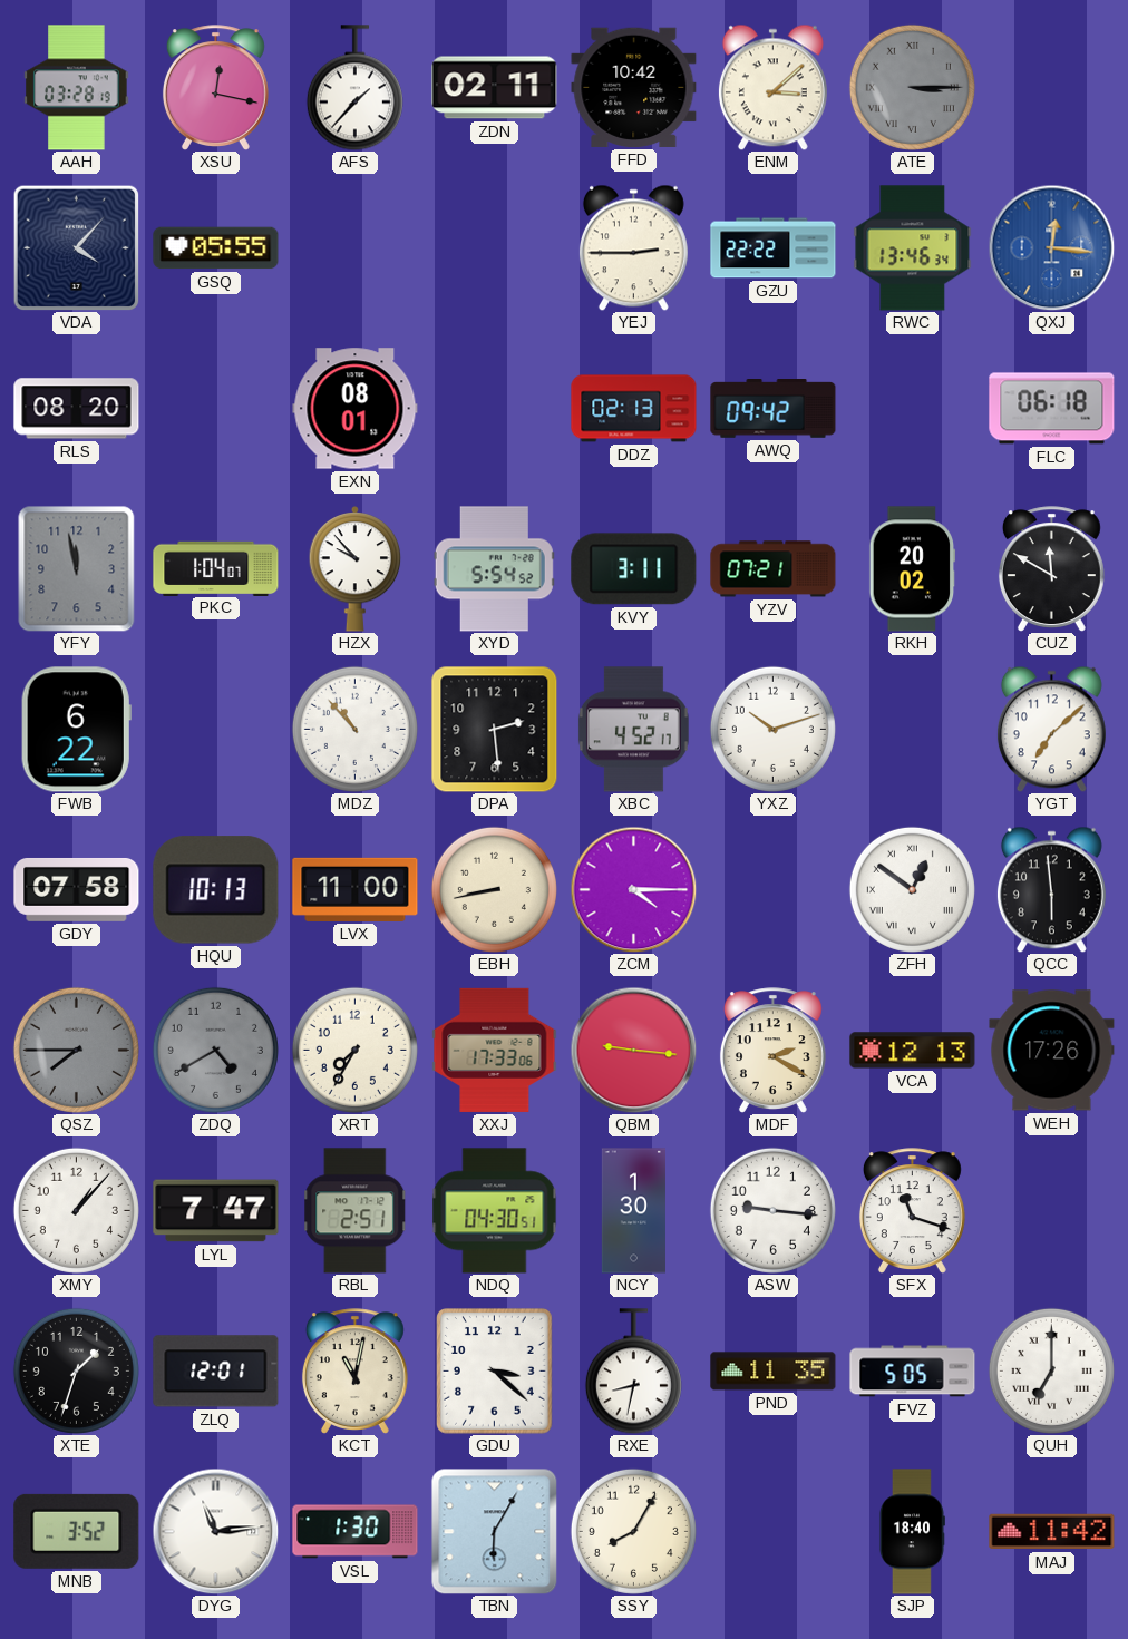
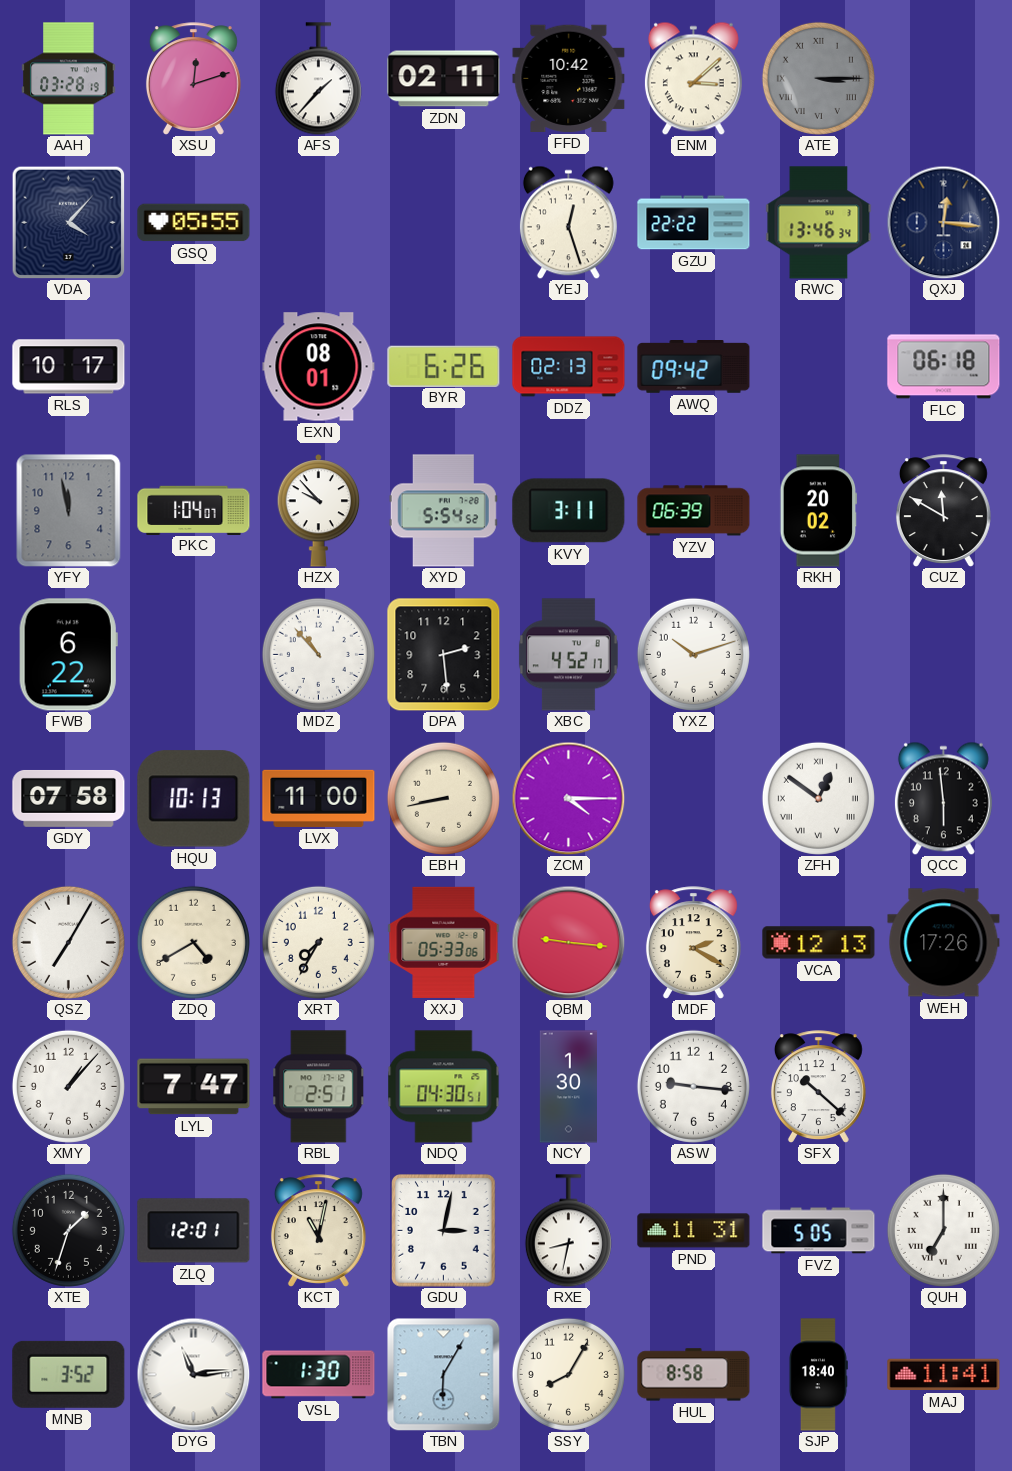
XSU: 12:17 -> 12:12 (193, 79)
YEJ: 2:45 -> 12:27 (568, 222)
QXJ dial: blue -> navy (943, 222)
RLS: 08:20 -> 10:17 (69, 367)
BYR: none -> 6:26 (444, 366)
YZV: 07:21 -> 06:39 (694, 511)
YGT: 7:08 -> none (1051, 729)
QSZ: 7:45 -> 7:05 (68, 942)
QSZ dial: grey -> white (68, 942)
ZDQ dial: grey -> cream (193, 942)
XXJ: 17:33 -> 05:33 (444, 942)
SFX: 11:18 -> 10:22 (818, 1087)
GDU: 3:22 -> 3:02 (444, 1231)
PND: 11:35 -> 11:31 (694, 1231)
HUL: none -> 8:58 (694, 1375)
MAJ: 11:42 -> 11:41 (944, 1375)
